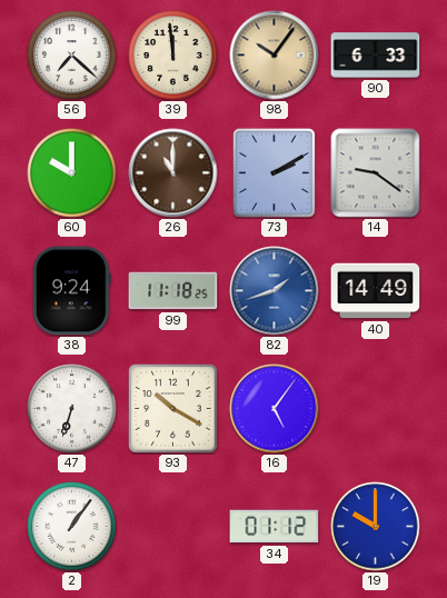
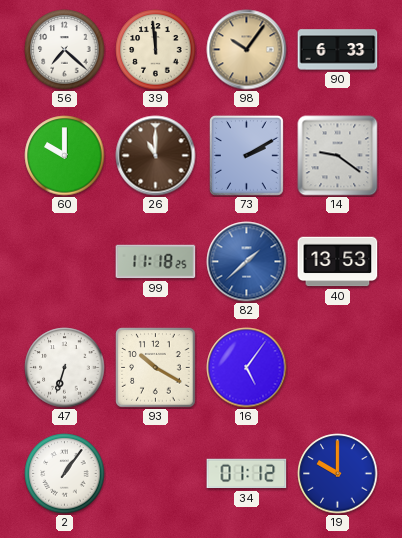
38: 9:24 -> none (71, 291)
82: 1:42 -> 1:38 (247, 262)
40: 14:49 -> 13:53 (338, 262)
